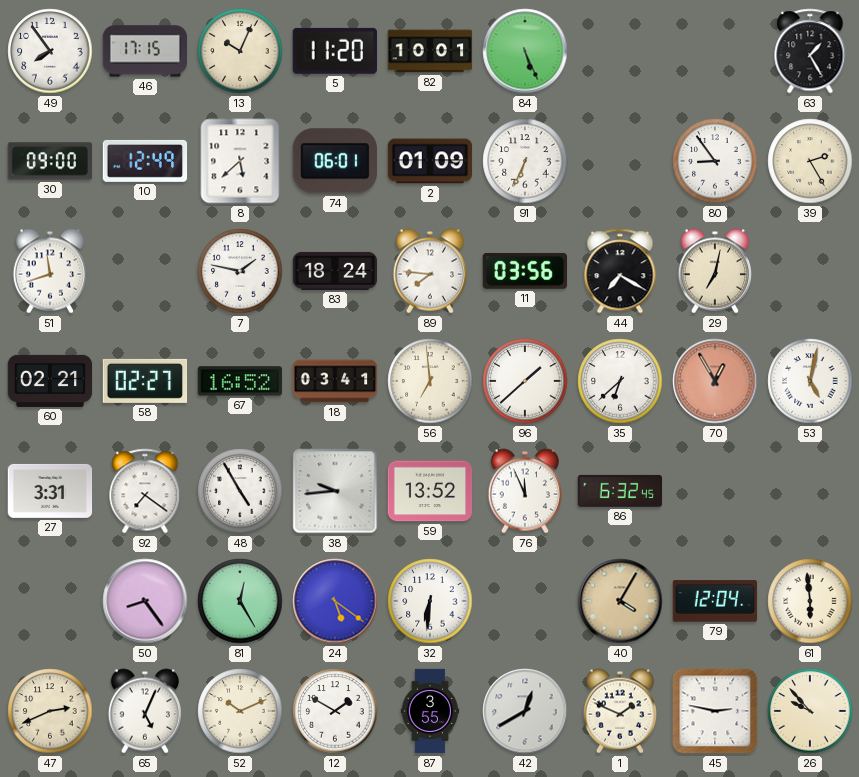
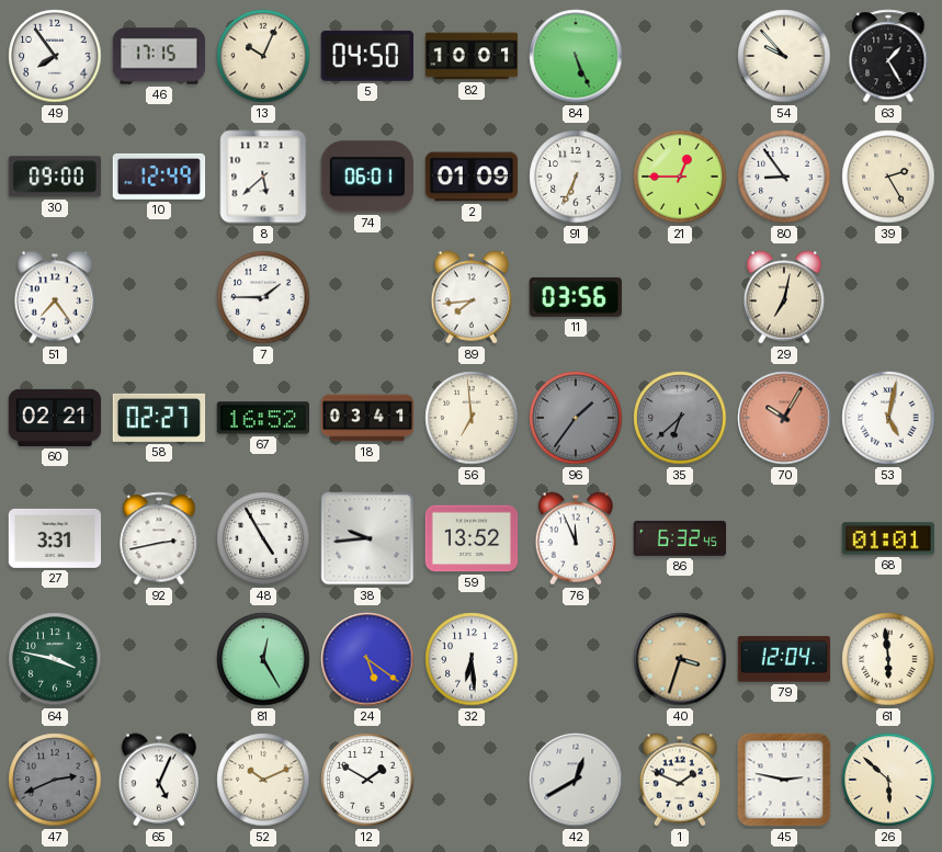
5: 11:20 -> 04:50 (367, 56)
54: none -> 9:53 (784, 56)
21: none -> 12:45 (680, 177)
51: 11:42 -> 7:24 (54, 297)
7: 1:47 -> 1:45 (263, 297)
83: 18:24 -> none (335, 271)
89: 7:46 -> 7:44 (470, 297)
44: 7:20 -> none (620, 271)
96: 1:38 -> 1:36 (576, 418)
96 dial: white -> grey (576, 418)
35 dial: white -> grey (680, 418)
70: 12:55 -> 10:05 (784, 418)
92: 7:21 -> 2:43 (159, 538)
68: none -> 01:01 (888, 538)
64: none -> 3:47 (55, 659)
50: 8:24 -> none (145, 601)
32: 6:31 -> 6:29 (472, 659)
40: 4:05 -> 3:33 (680, 659)
47 dial: cream -> grey (55, 780)
87: 3:55 -> none (430, 711)
26: 9:53 -> 5:52 (888, 780)
